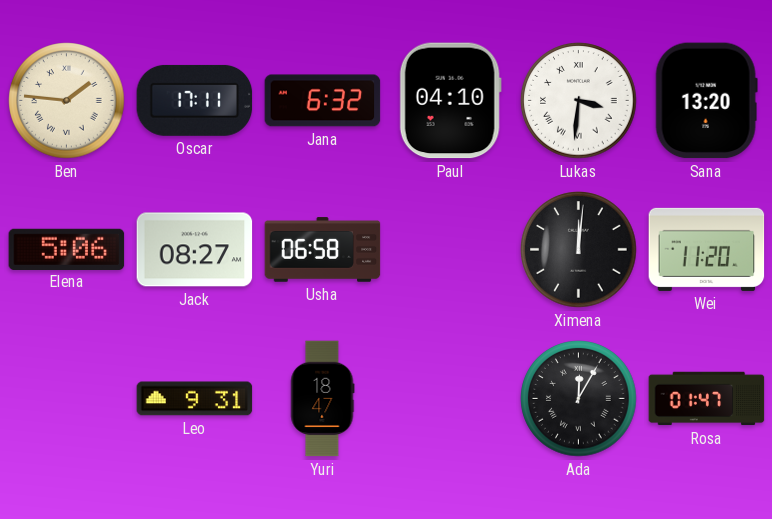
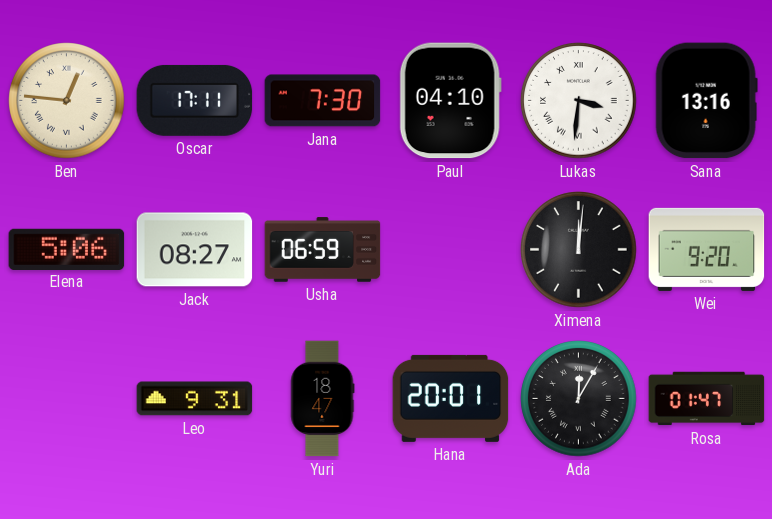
Ben: 1:46 -> 12:46 (67, 101)
Jana: 6:32 -> 7:30 (323, 101)
Sana: 13:20 -> 13:16 (706, 101)
Usha: 06:58 -> 06:59 (323, 250)
Wei: 11:20 -> 9:20 (707, 249)
Hana: none -> 20:01 (451, 398)
